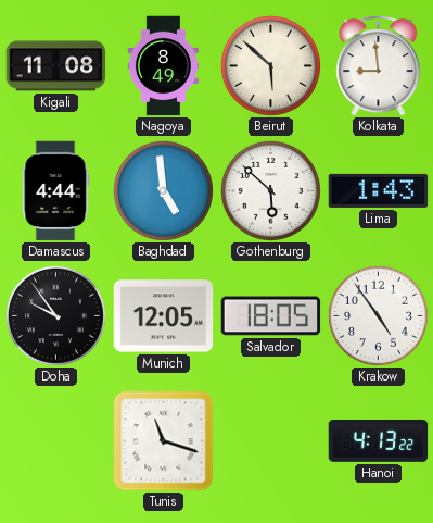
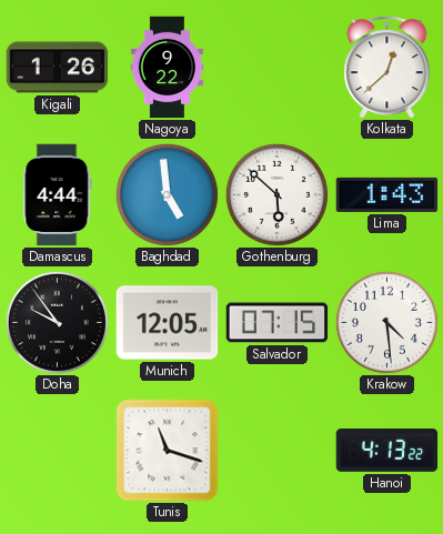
Kigali: 11:08 -> 1:26 (58, 68)
Nagoya: 8:49 -> 9:22 (167, 68)
Beirut: 5:52 -> none (270, 65)
Kolkata: 8:59 -> 12:38 (387, 67)
Salvador: 18:05 -> 07:15 (278, 323)
Krakow: 4:54 -> 4:29 (386, 322)
